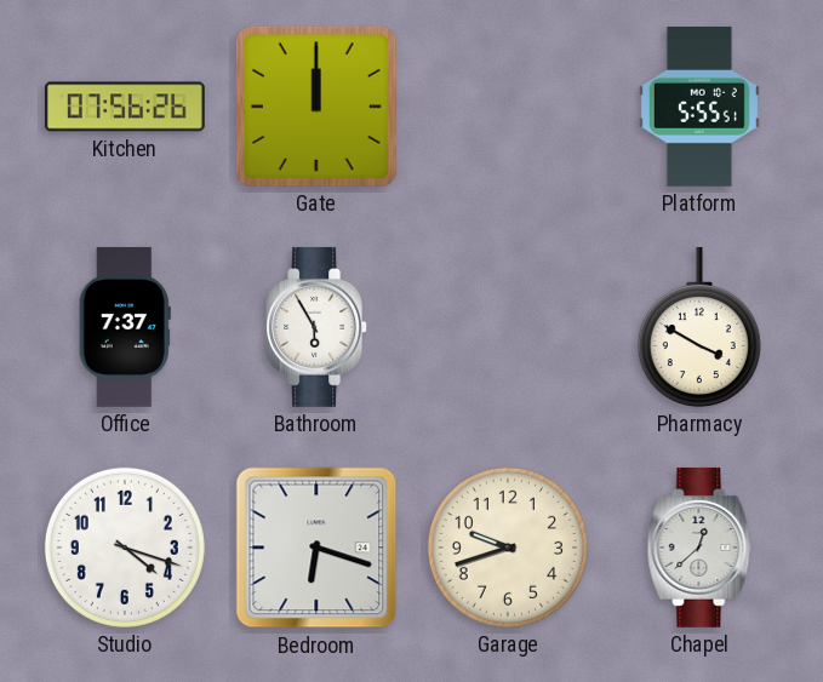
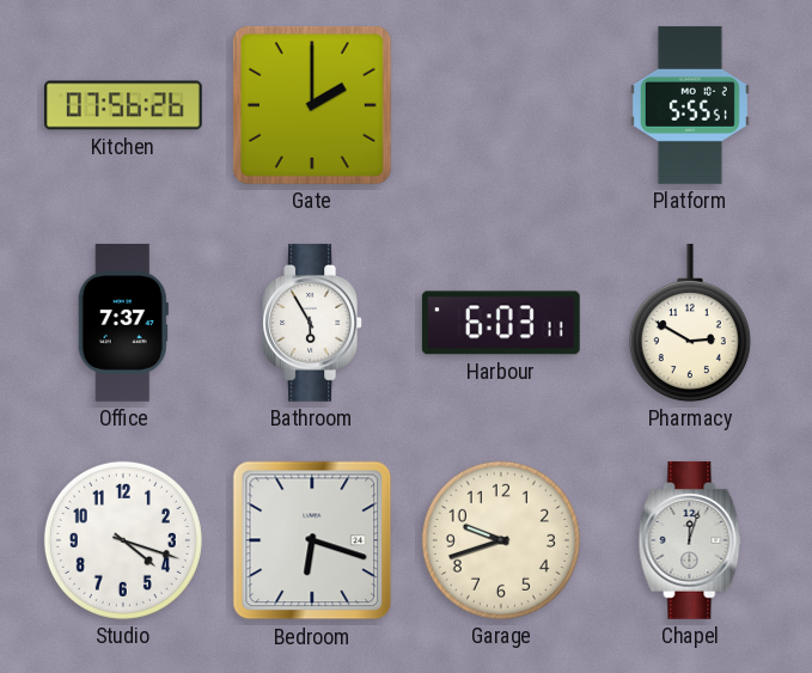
Gate: 12:00 -> 2:00 (312, 105)
Harbour: none -> 6:03 (501, 323)
Pharmacy: 3:50 -> 2:50 (690, 323)
Chapel: 12:38 -> 12:03 (690, 540)
